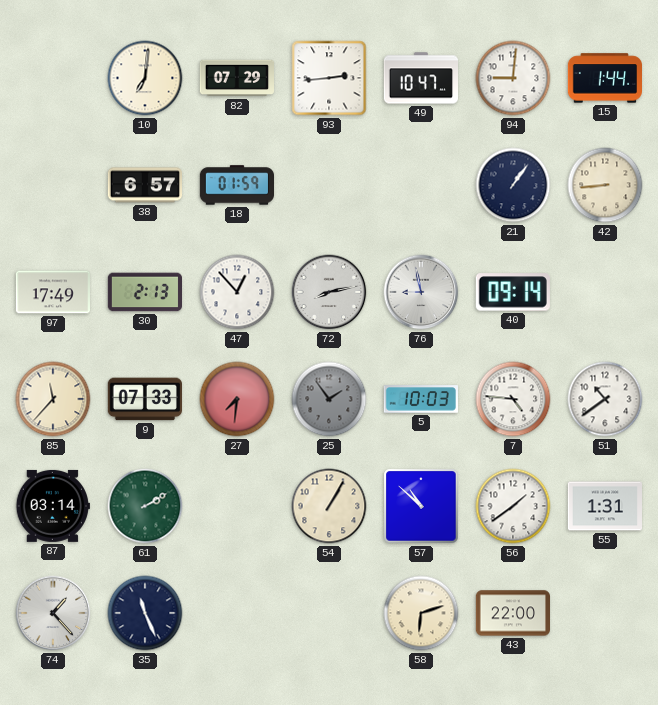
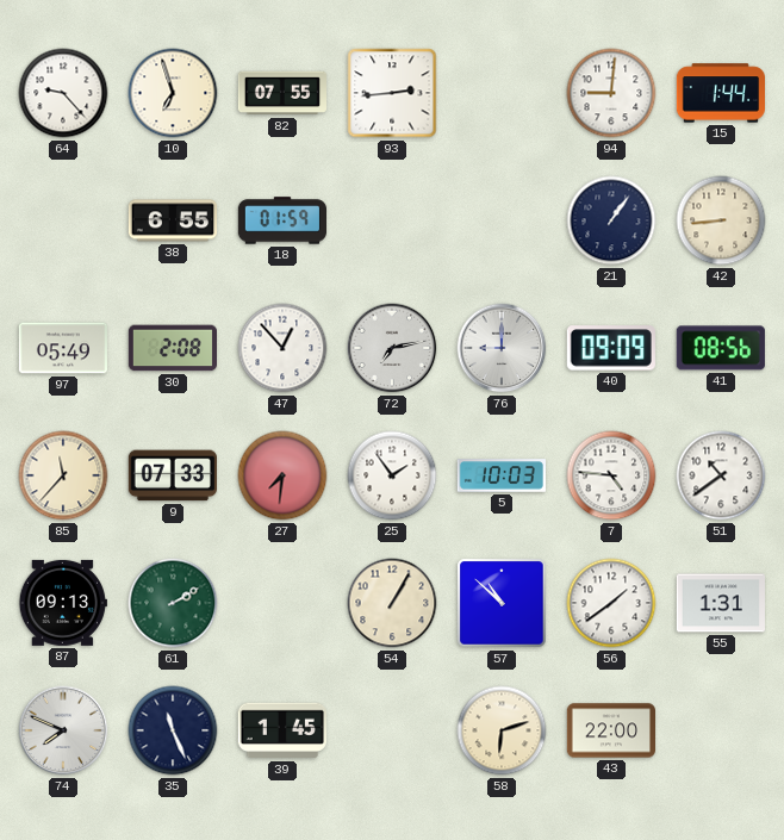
64: none -> 9:23 (63, 93)
10: 7:01 -> 6:57 (173, 93)
82: 07:29 -> 07:55 (281, 93)
49: 10:47 -> none (420, 78)
38: 6:57 -> 6:55 (172, 220)
97: 17:49 -> 05:49 (62, 348)
30: 2:13 -> 2:08 (172, 348)
72: 8:13 -> 7:13 (392, 348)
76: 8:58 -> 9:00 (502, 348)
40: 09:14 -> 09:09 (611, 348)
41: none -> 08:56 (721, 348)
25 dial: grey -> white (392, 475)
87: 03:14 -> 09:13 (63, 603)
74: 1:23 -> 7:49 (63, 730)
39: none -> 1:45 (282, 730)
